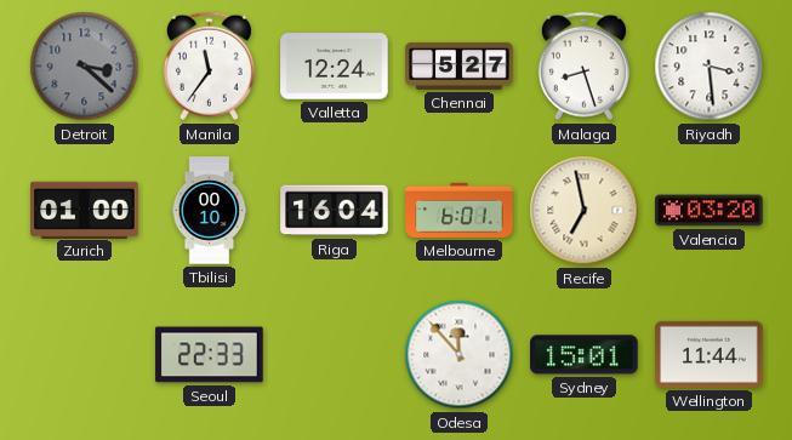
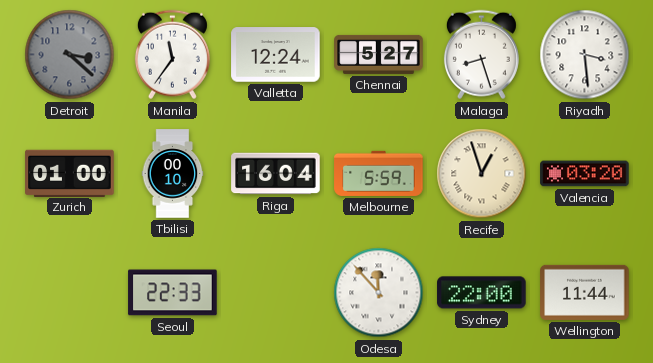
Melbourne: 6:01 -> 5:59 (379, 173)
Recife: 6:58 -> 12:57 (482, 174)
Sydney: 15:01 -> 22:00 (482, 293)
